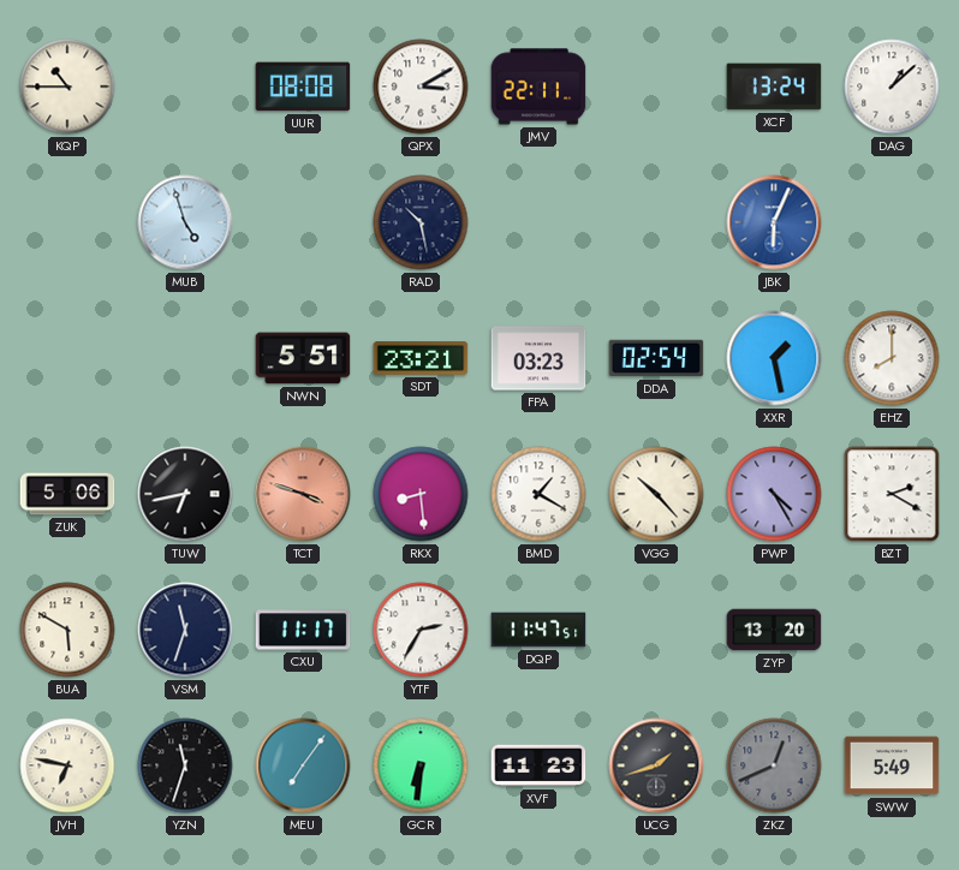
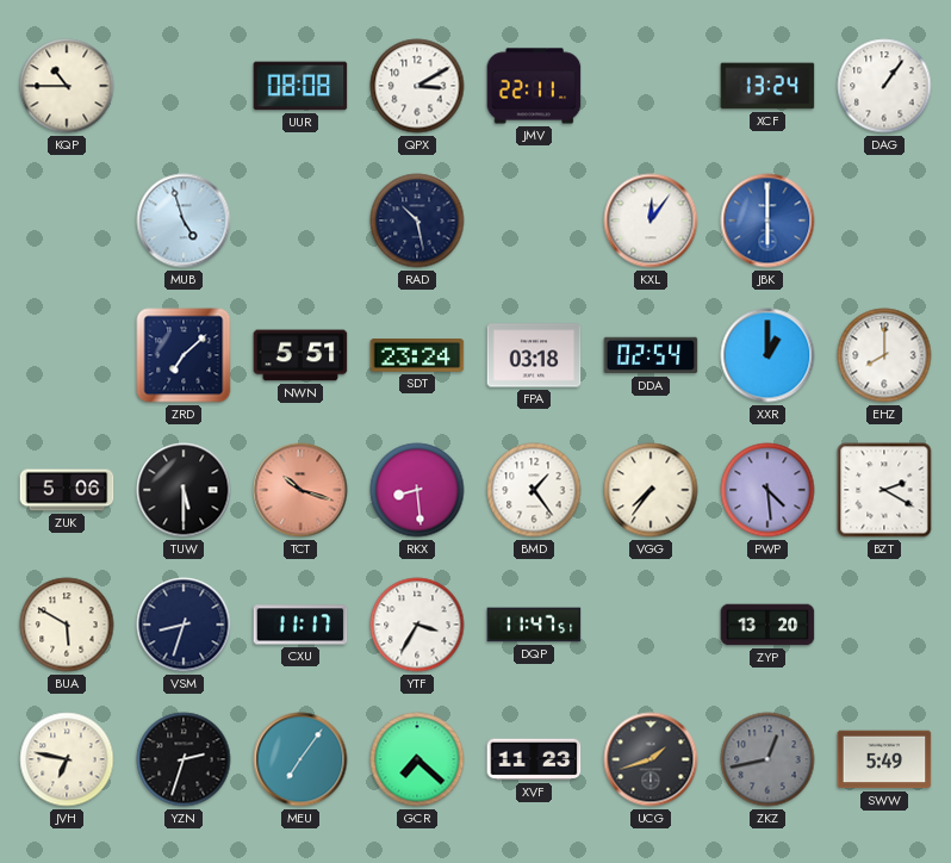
DAG: 1:08 -> 1:06 (884, 86)
KXL: none -> 12:06 (651, 221)
JBK: 6:04 -> 6:00 (767, 221)
ZRD: none -> 7:08 (184, 355)
SDT: 23:21 -> 23:24 (417, 355)
FPA: 03:23 -> 03:18 (534, 355)
XXR: 1:28 -> 1:00 (767, 355)
TUW: 6:43 -> 5:30 (184, 490)
TCT: 3:48 -> 10:18 (300, 490)
BMD: 1:20 -> 1:24 (534, 490)
VGG: 10:23 -> 7:36 (651, 490)
PWP: 4:25 -> 4:29 (767, 490)
VSM: 11:33 -> 8:33 (184, 625)
YTF: 2:35 -> 3:35 (417, 625)
YZN: 11:33 -> 2:33 (184, 759)
GCR: 6:31 -> 7:22 (417, 759)
ZKZ: 12:41 -> 12:43 (767, 759)
